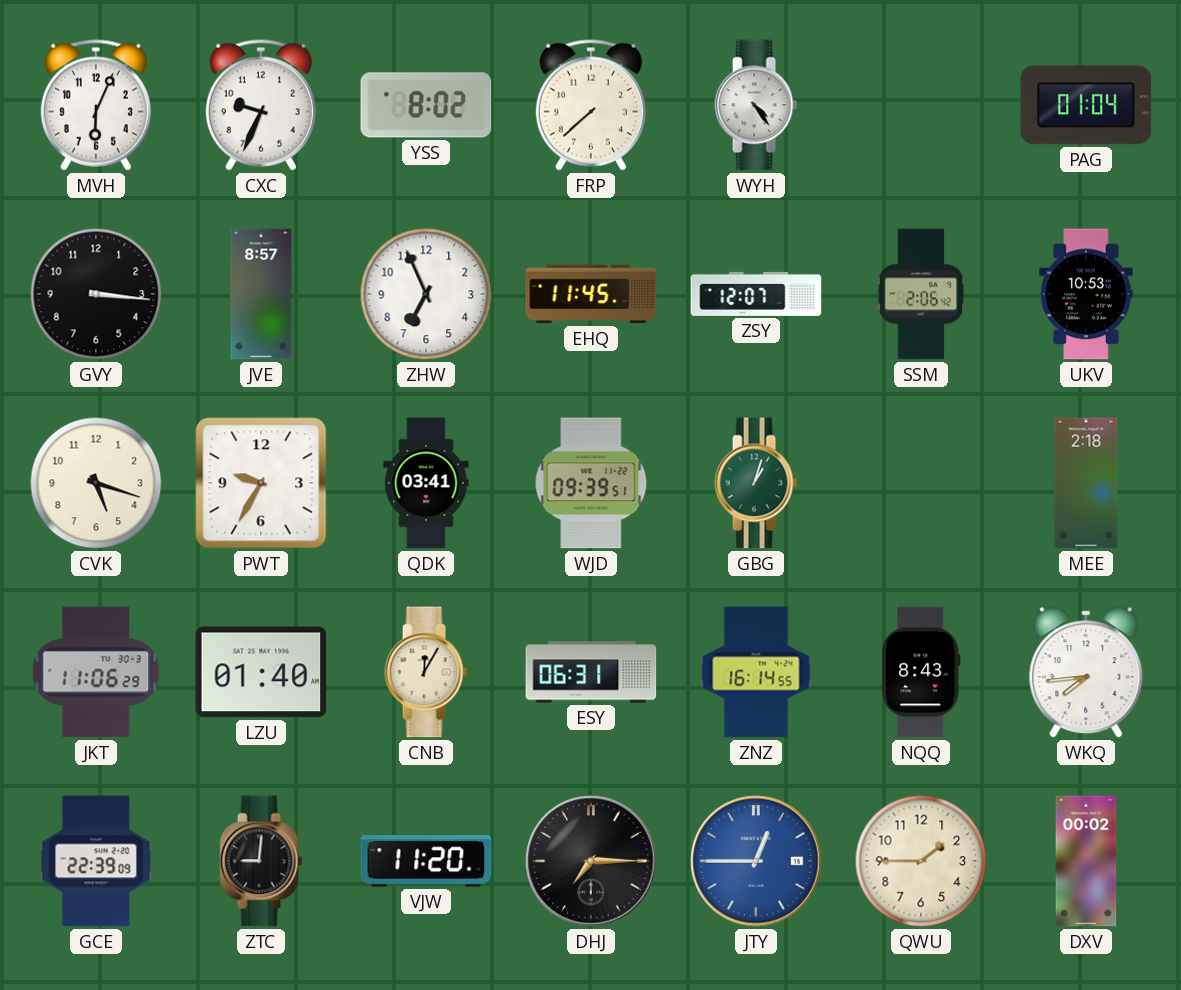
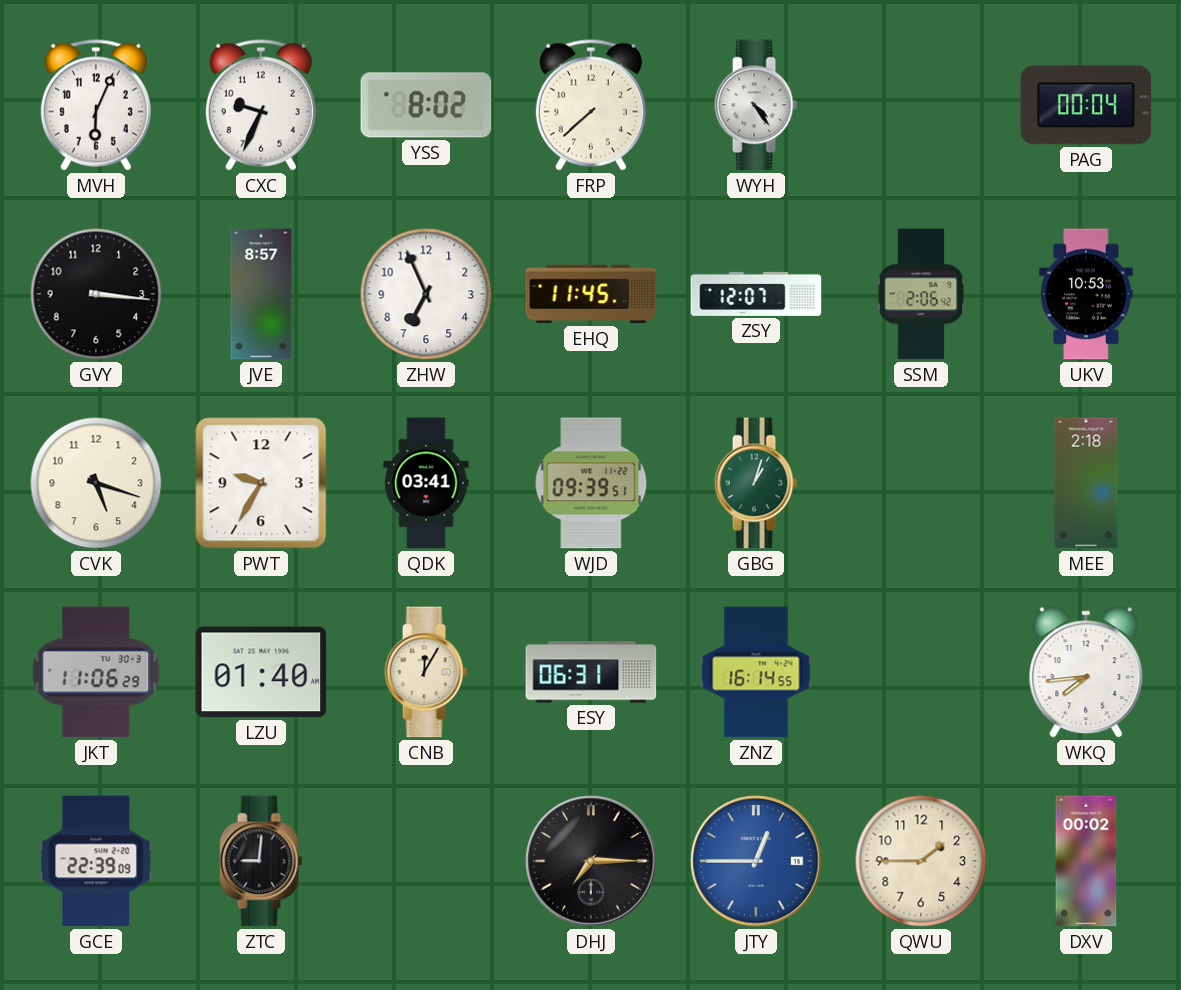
PAG: 01:04 -> 00:04 (1086, 105)
NQQ: 8:43 -> none (921, 672)
VJW: 11:20 -> none (426, 861)
